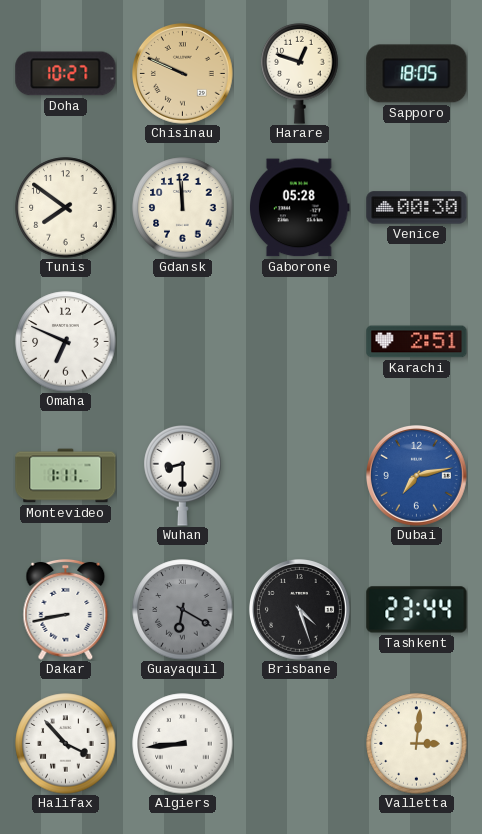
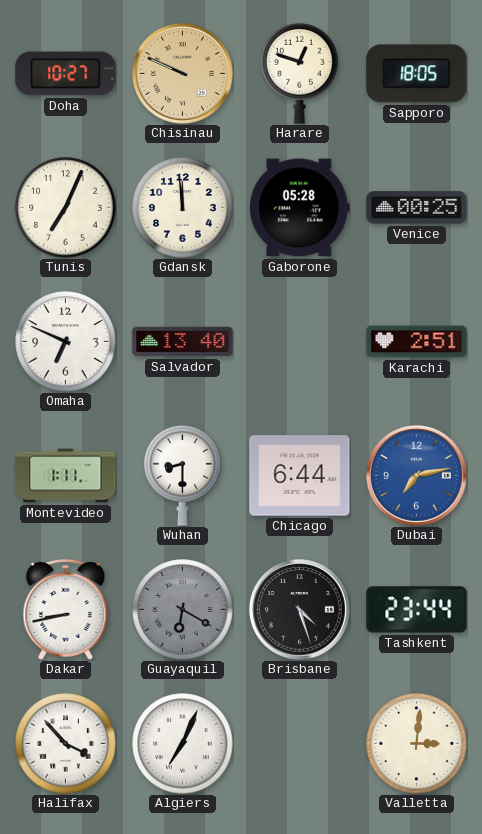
Tunis: 7:51 -> 7:04 (66, 208)
Venice: 00:30 -> 00:25 (417, 208)
Salvador: none -> 13:40 (183, 342)
Chicago: none -> 6:44 (300, 476)
Algiers: 8:44 -> 7:04 (183, 744)
